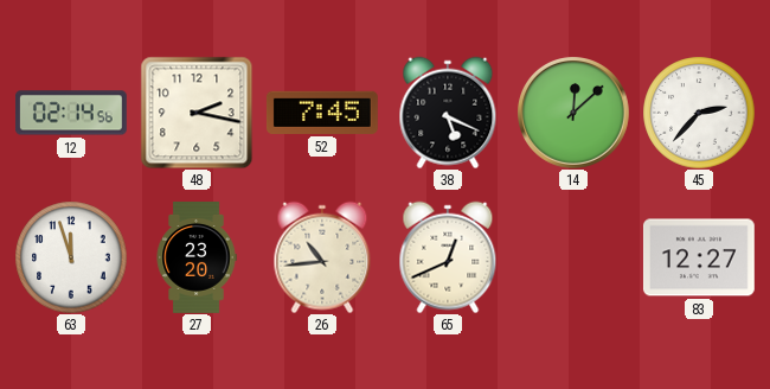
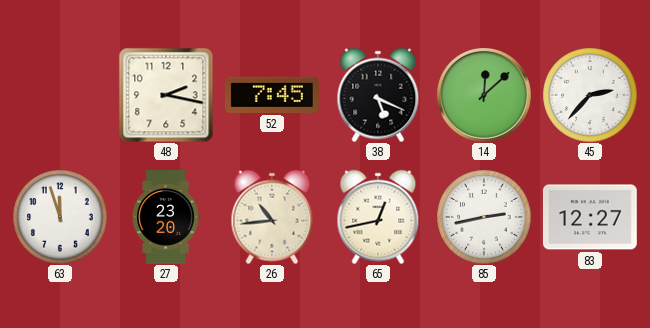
12: 02:14 -> none (71, 113)
65: 12:41 -> 12:43 (378, 217)
85: none -> 2:43 (484, 217)
